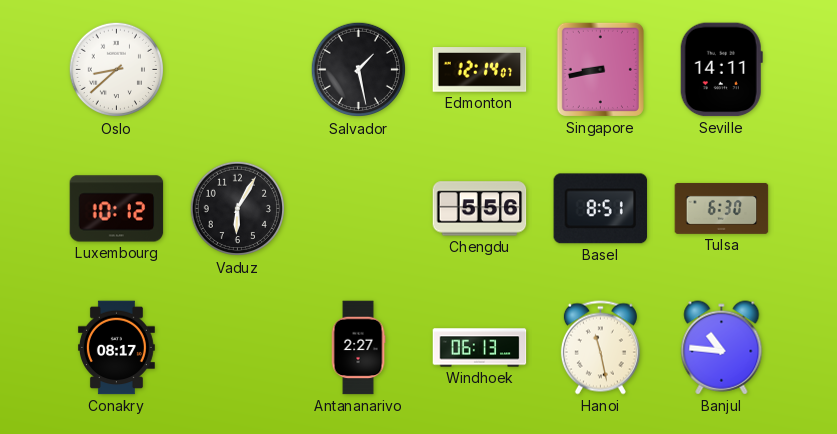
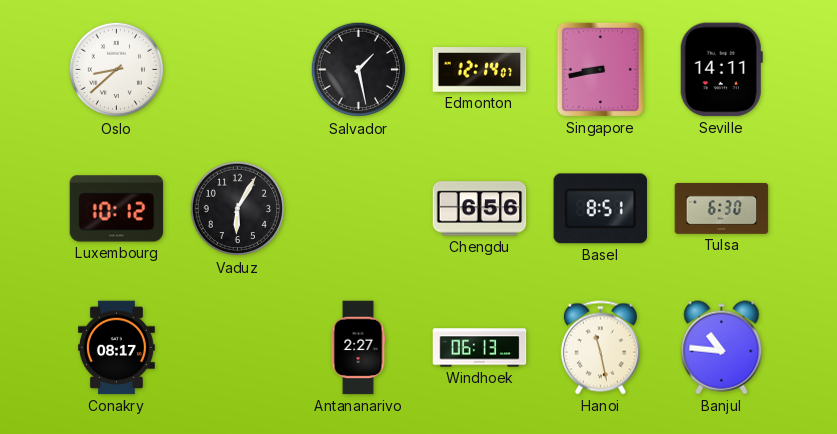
Chengdu: 5:56 -> 6:56 (480, 209)
